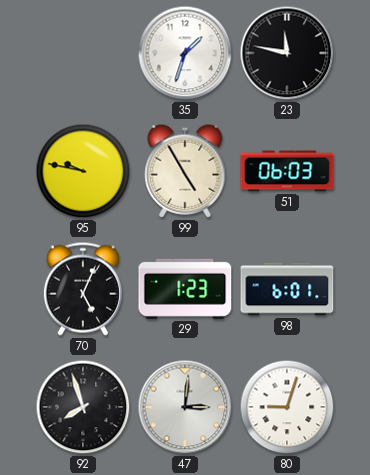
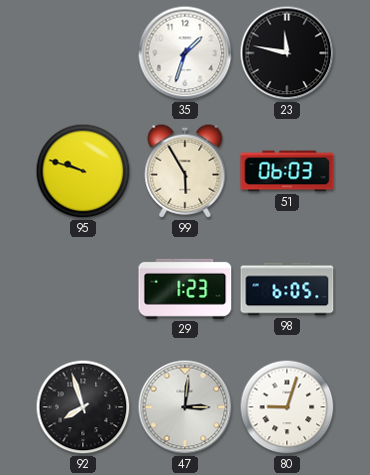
95: 9:47 -> 9:48 (83, 171)
99: 4:55 -> 5:55 (185, 171)
70: 5:04 -> none (83, 289)
98: 6:01 -> 6:05 (287, 289)
